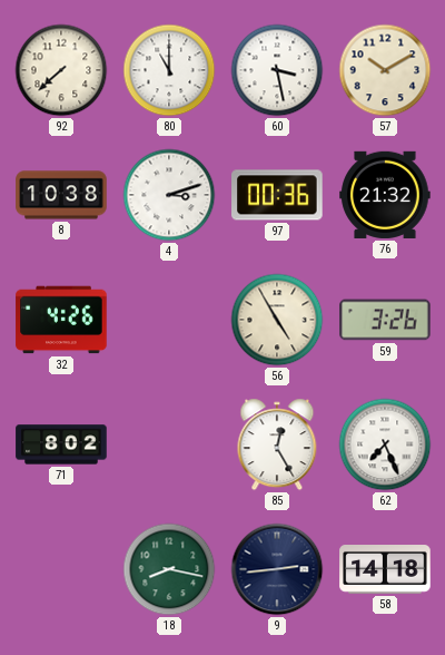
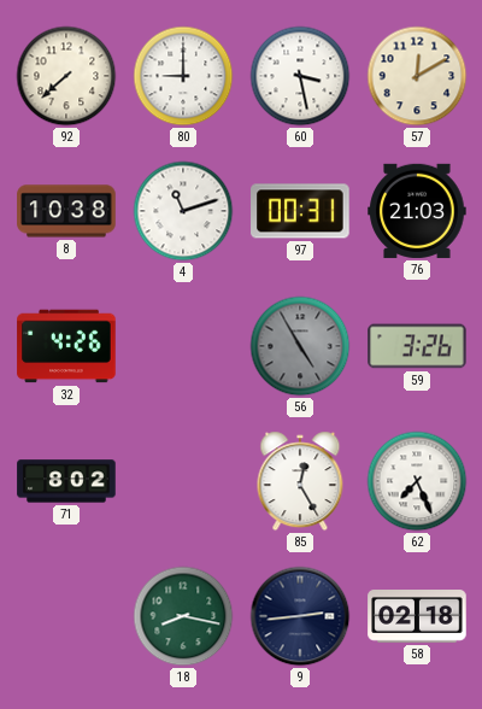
80: 11:00 -> 9:00 (183, 76)
57: 10:10 -> 12:10 (417, 76)
4: 3:12 -> 11:12 (183, 211)
97: 00:36 -> 00:31 (300, 211)
76: 21:32 -> 21:03 (417, 211)
56 dial: cream -> grey (300, 346)
58: 14:18 -> 02:18 (417, 617)
